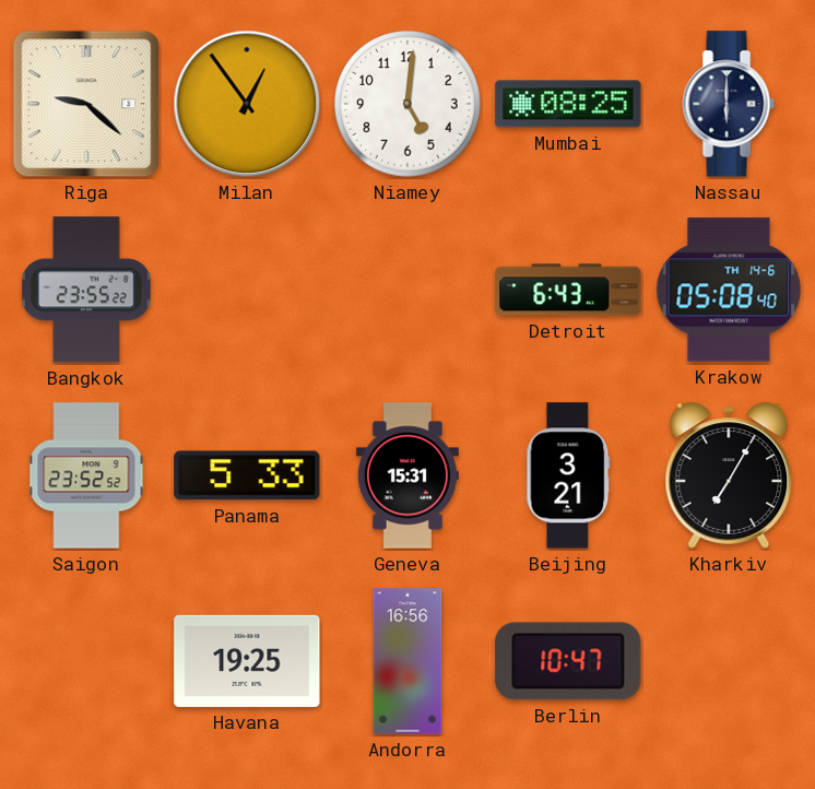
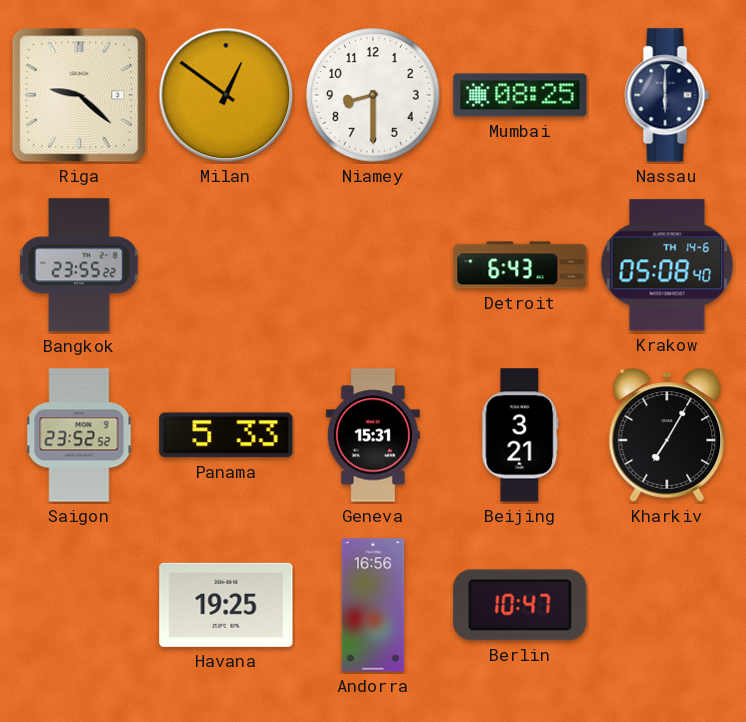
Milan: 12:54 -> 12:51 (226, 95)
Niamey: 5:01 -> 8:30 (373, 95)
